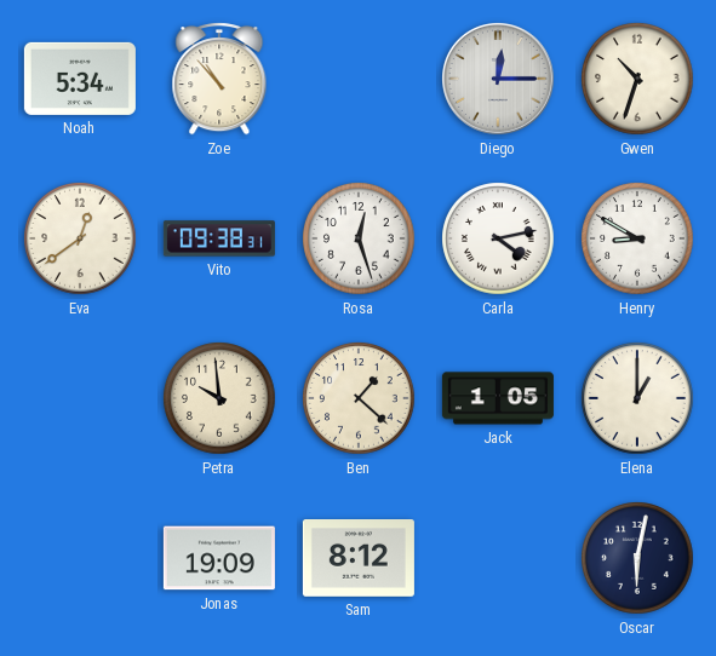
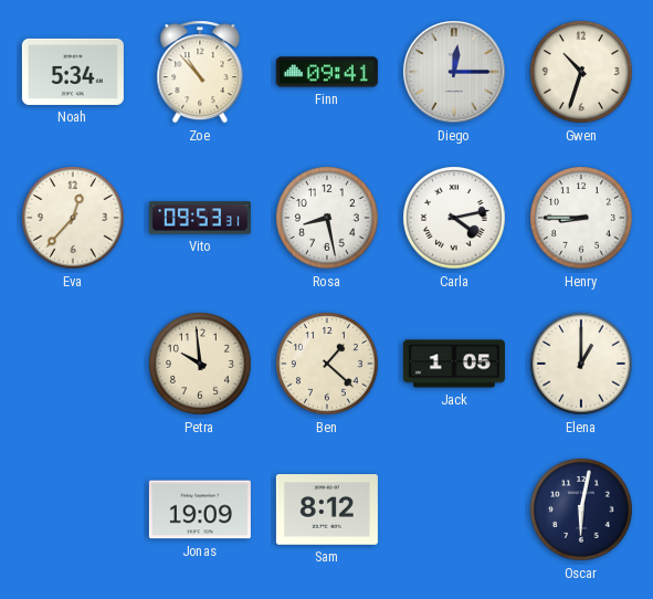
Finn: none -> 09:41 (327, 72)
Eva: 12:39 -> 12:37 (73, 218)
Vito: 09:38 -> 09:53 (200, 218)
Rosa: 12:27 -> 8:28 (327, 218)
Henry: 8:50 -> 8:45 (581, 218)
